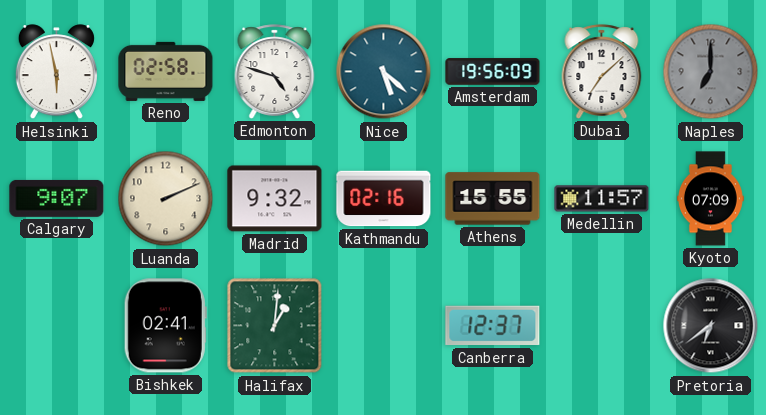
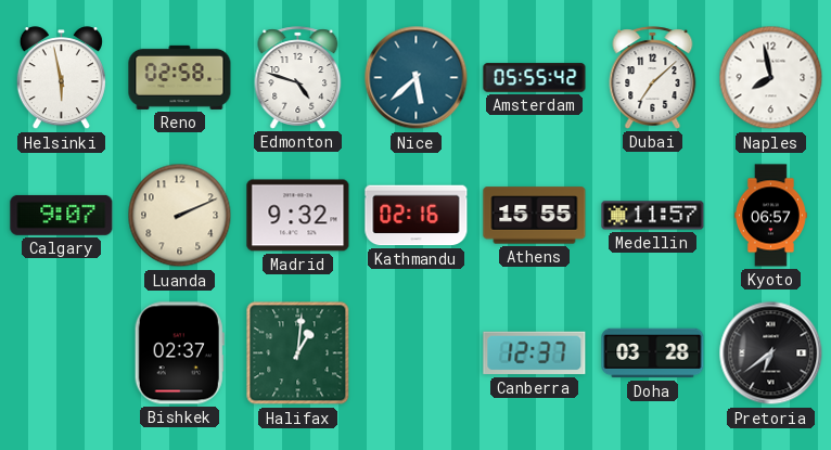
Nice: 5:22 -> 5:38 (417, 78)
Amsterdam: 19:56 -> 05:55 (535, 78)
Naples: 7:00 -> 7:58 (771, 78)
Naples dial: grey -> white (771, 78)
Kyoto: 07:09 -> 06:57 (770, 216)
Bishkek: 02:41 -> 02:37 (179, 353)
Doha: none -> 03:28 (653, 353)
